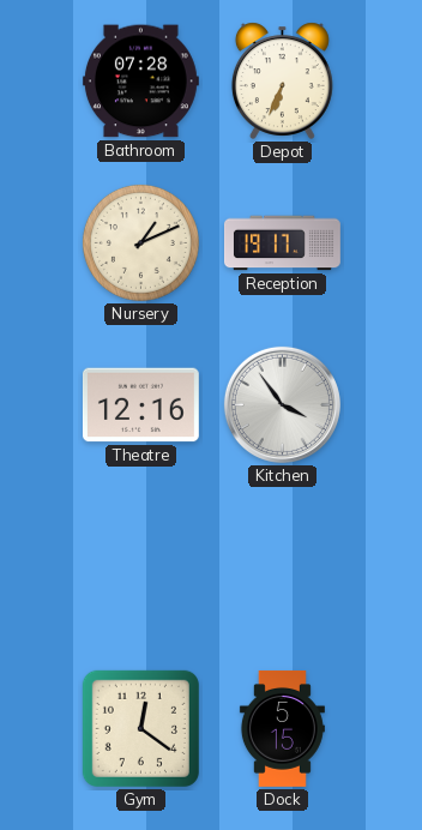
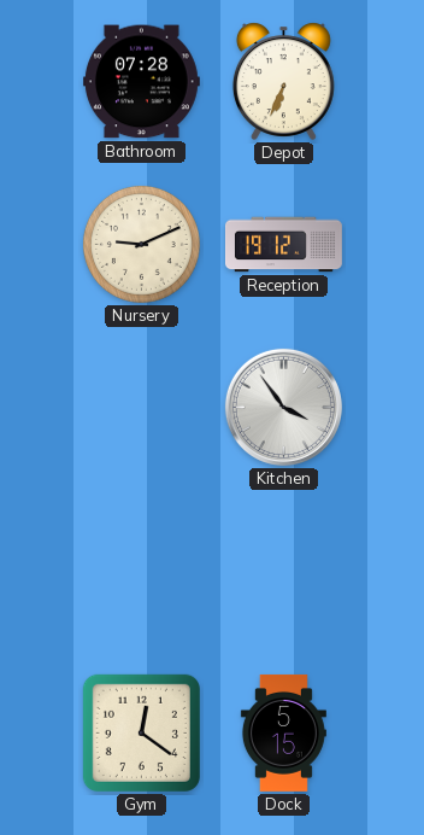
Nursery: 1:11 -> 9:11 (141, 244)
Reception: 19:17 -> 19:12 (284, 245)
Theatre: 12:16 -> none (140, 405)
